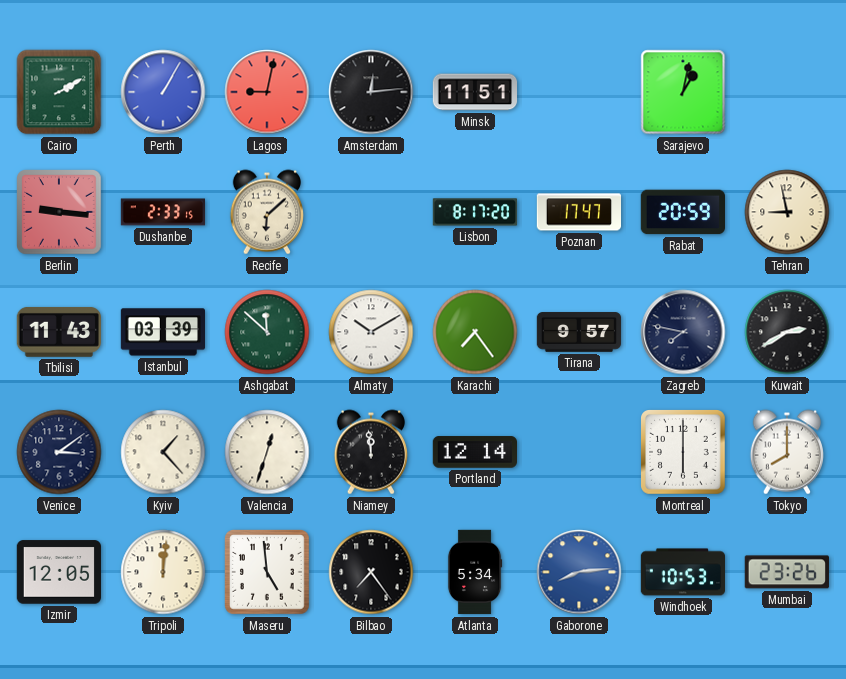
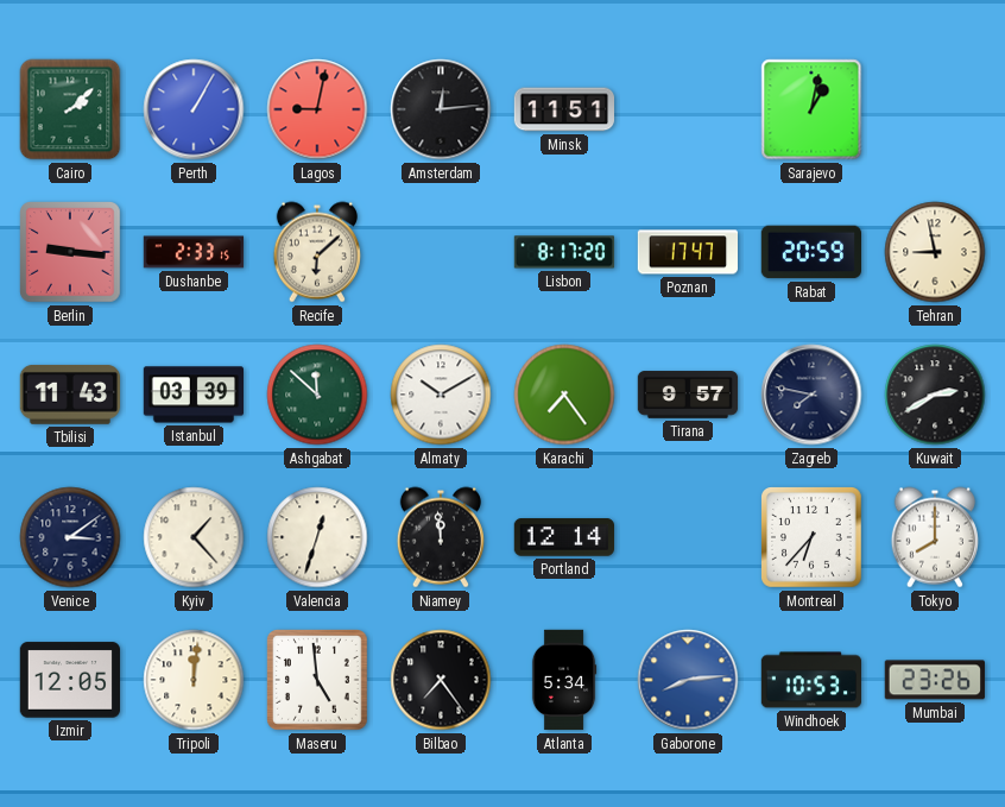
Cairo: 2:10 -> 2:08 (70, 109)
Montreal: 6:00 -> 6:37 (813, 538)
